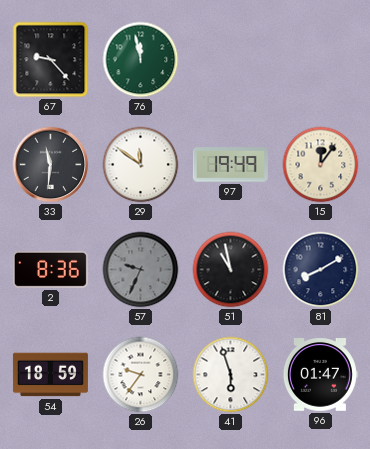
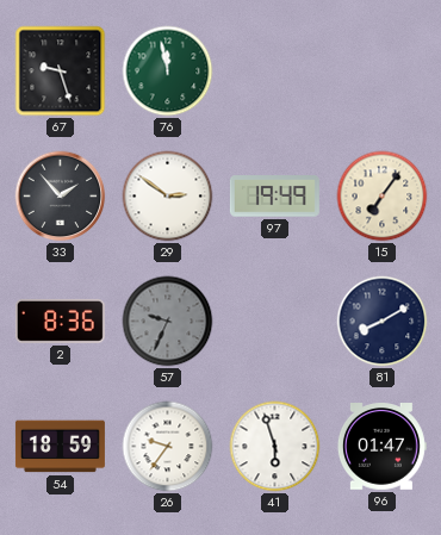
67: 9:23 -> 9:27 (61, 71)
33: 11:31 -> 1:53 (61, 197)
29: 11:51 -> 2:51 (168, 197)
15: 12:06 -> 7:06 (383, 197)
51: 10:58 -> none (231, 270)
